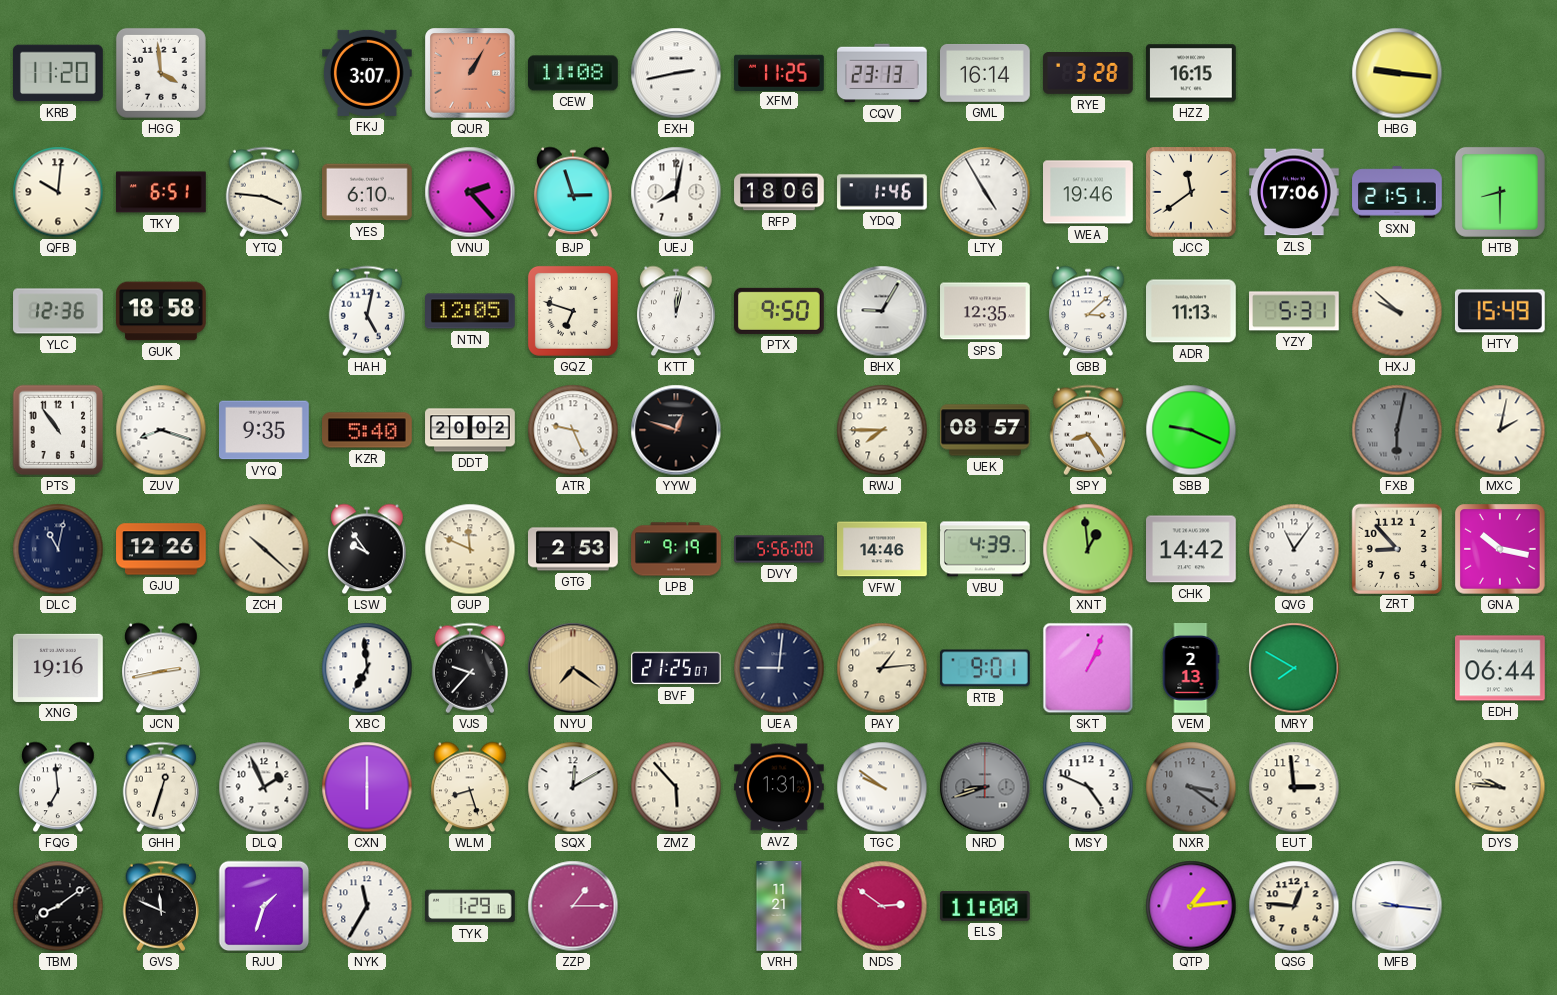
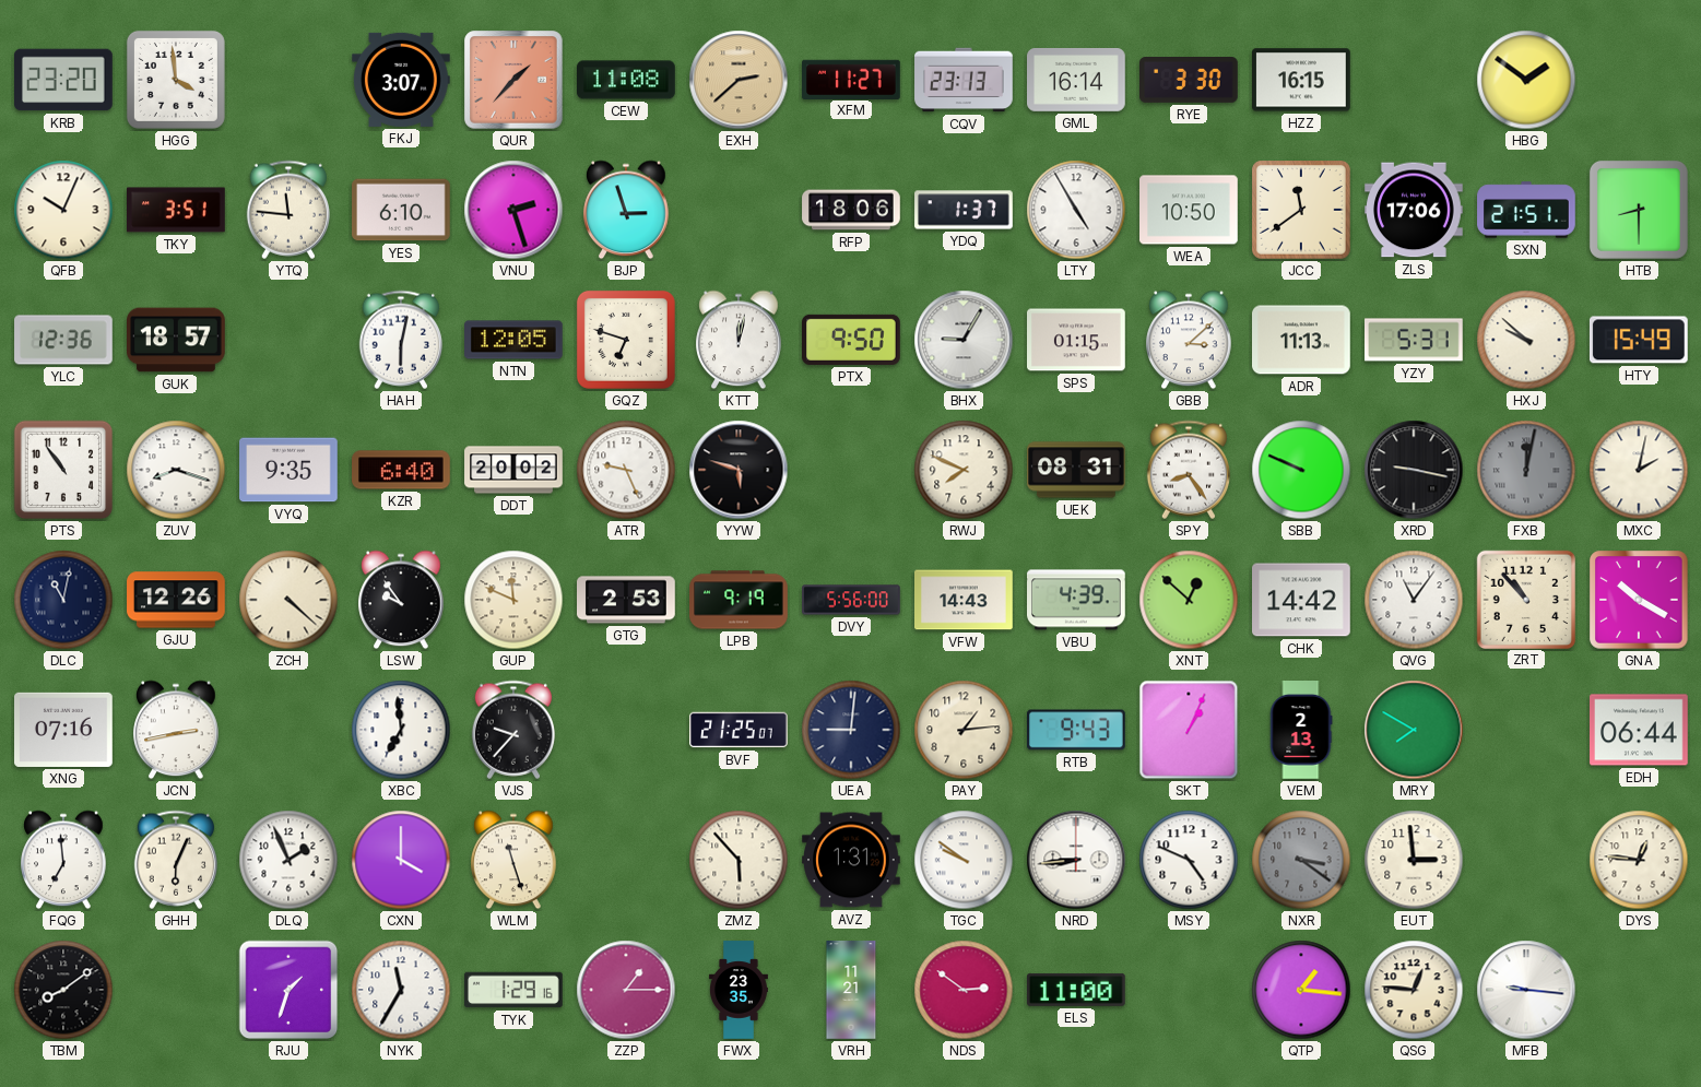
KRB: 11:20 -> 23:20 (64, 80)
QUR: 1:05 -> 1:37 (513, 80)
EXH: 2:43 -> 2:38 (739, 80)
EXH dial: white -> champagne (739, 80)
XFM: 11:25 -> 11:27 (852, 79)
RYE: 3:28 -> 3:30 (1190, 81)
HBG: 9:16 -> 1:51 (1526, 80)
QFB: 10:01 -> 10:04 (63, 210)
TKY: 6:51 -> 3:51 (177, 210)
YTQ: 3:46 -> 11:46 (287, 210)
VNU: 2:23 -> 2:27 (513, 210)
UEJ: 8:02 -> none (676, 192)
YDQ: 1:46 -> 1:37 (964, 210)
WEA: 19:46 -> 10:50 (1190, 210)
GUK: 18:58 -> 18:57 (177, 340)
HAH: 5:02 -> 6:02 (400, 340)
SPS: 12:35 -> 01:15 (1076, 340)
KZR: 5:40 -> 6:40 (402, 470)
YYW: 12:48 -> 5:48 (739, 470)
RWJ: 7:45 -> 7:49 (964, 470)
UEK: 08:57 -> 08:31 (1076, 470)
SBB: 9:19 -> 9:49 (1301, 470)
XRD: none -> 9:17 (1414, 470)
FXB: 6:02 -> 12:02 (1526, 470)
ZCH: 10:22 -> 4:22 (288, 600)
VFW: 14:46 -> 14:43 (965, 600)
XNT: 12:59 -> 12:52 (1189, 600)
ZRT: 8:53 -> 10:53 (1525, 599)
GNA: 10:17 -> 10:20 (1639, 600)
XNG: 19:16 -> 07:16 (64, 730)
NYU: 7:21 -> none (573, 668)
RTB: 9:01 -> 9:43 (1077, 730)
GHH: 12:33 -> 6:04 (175, 860)
CXN: 6:00 -> 4:00 (401, 860)
WLM: 8:27 -> 11:27 (513, 860)
SQX: 12:10 -> none (573, 787)
NRD: 8:42 -> 8:44 (1076, 860)
NRD dial: grey -> white (1076, 860)
DYS: 9:46 -> 12:46 (1639, 860)
GVS: 11:49 -> none (160, 906)
FWX: none -> 23:35 (739, 990)
QTP: 1:14 -> 1:16 (1301, 990)
